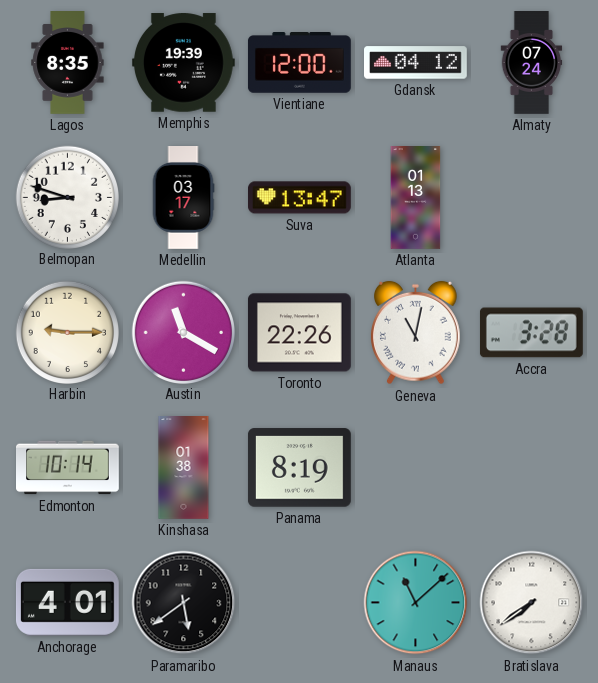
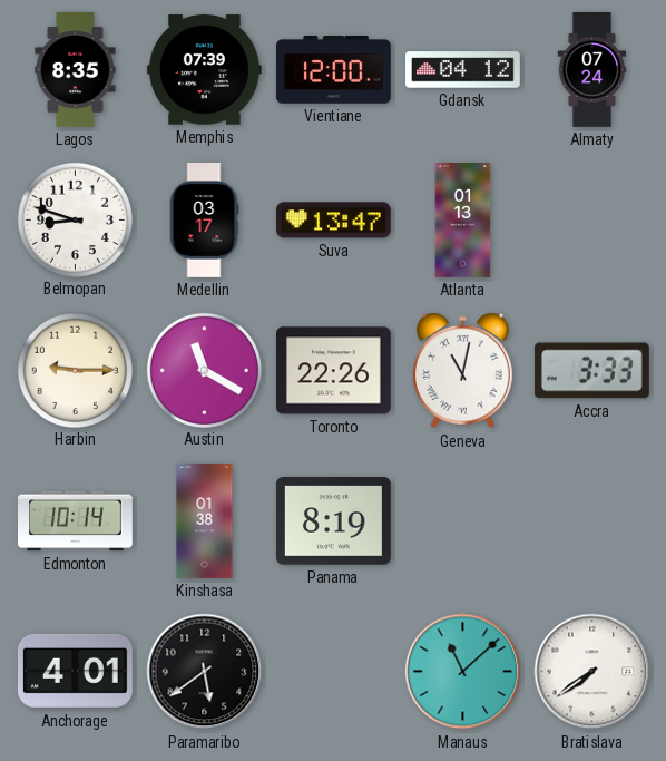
Memphis: 19:39 -> 07:39 (204, 70)
Accra: 3:28 -> 3:33 (591, 371)
